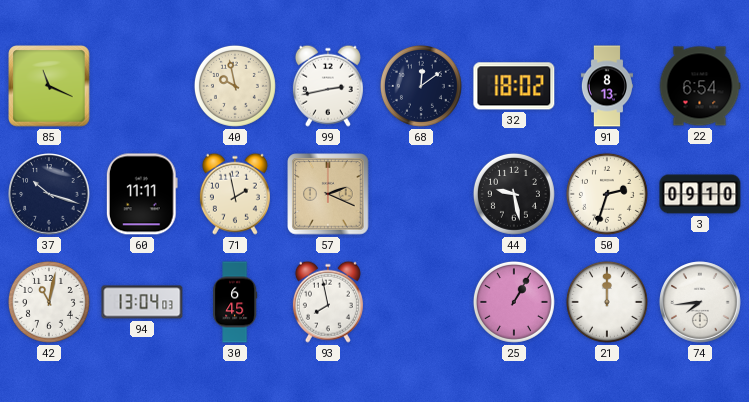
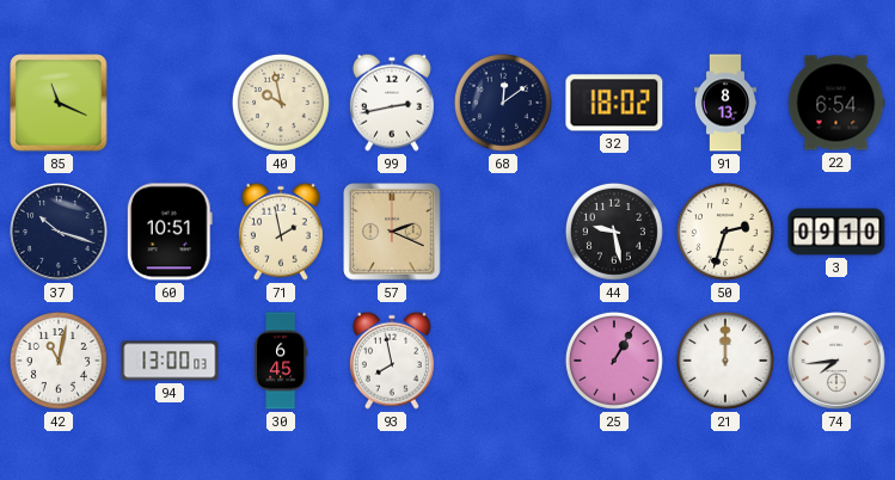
60: 11:11 -> 10:51 (170, 232)
94: 13:04 -> 13:00 (170, 361)
